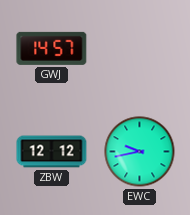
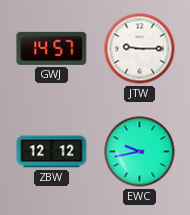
JTW: none -> 9:15 (140, 49)
